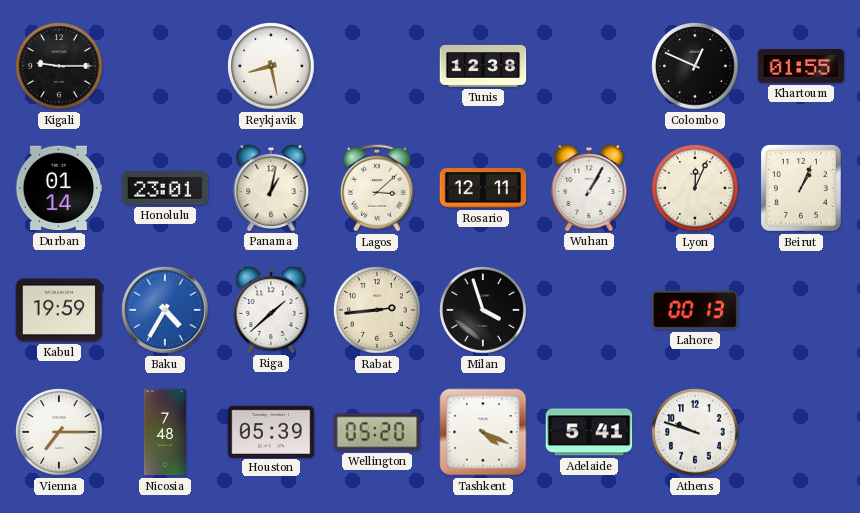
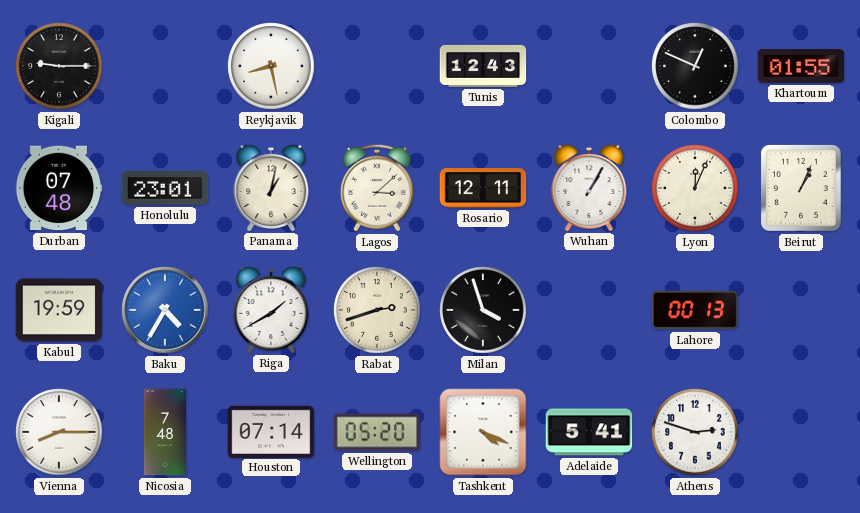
Tunis: 12:38 -> 12:43 (483, 66)
Durban: 01:14 -> 07:48 (59, 188)
Riga: 1:38 -> 1:40 (271, 309)
Rabat: 2:44 -> 2:42 (377, 310)
Vienna: 7:15 -> 8:15 (59, 432)
Houston: 05:39 -> 07:14 (271, 431)
Athens: 9:48 -> 2:48 (695, 432)
